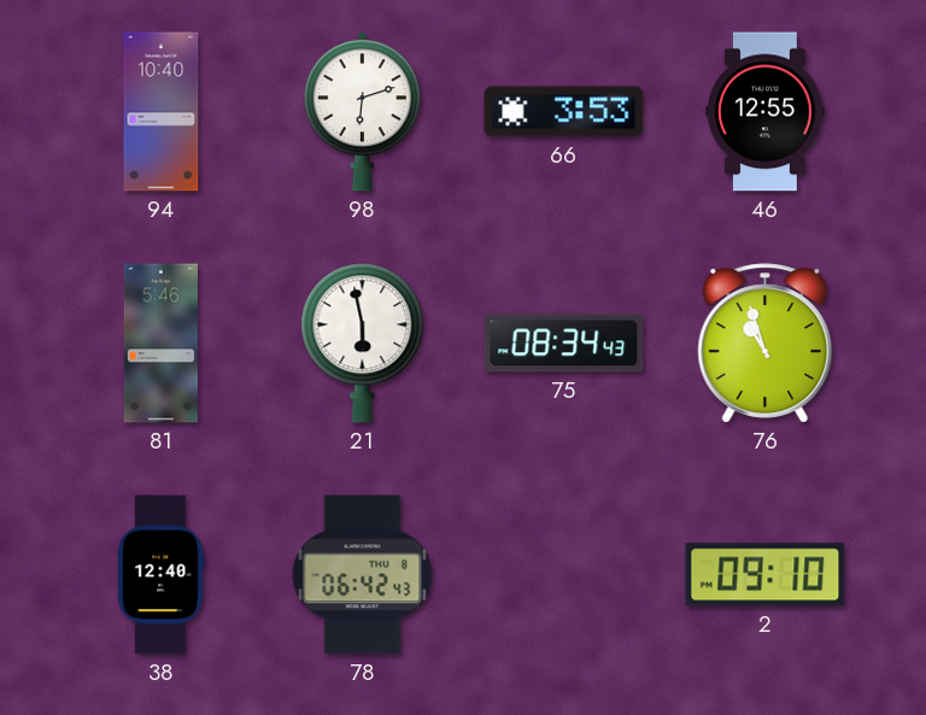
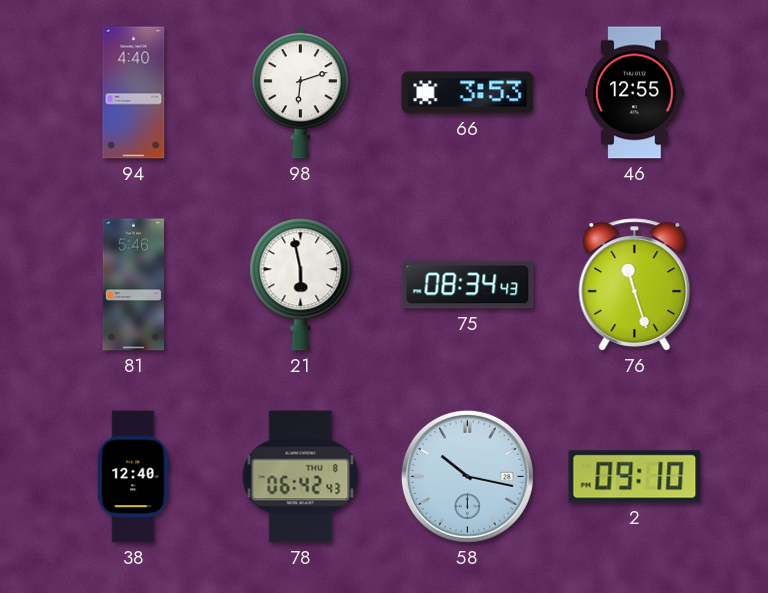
94: 10:40 -> 4:40 (134, 93)
76: 10:57 -> 11:27 (635, 285)
58: none -> 10:17 (467, 476)
